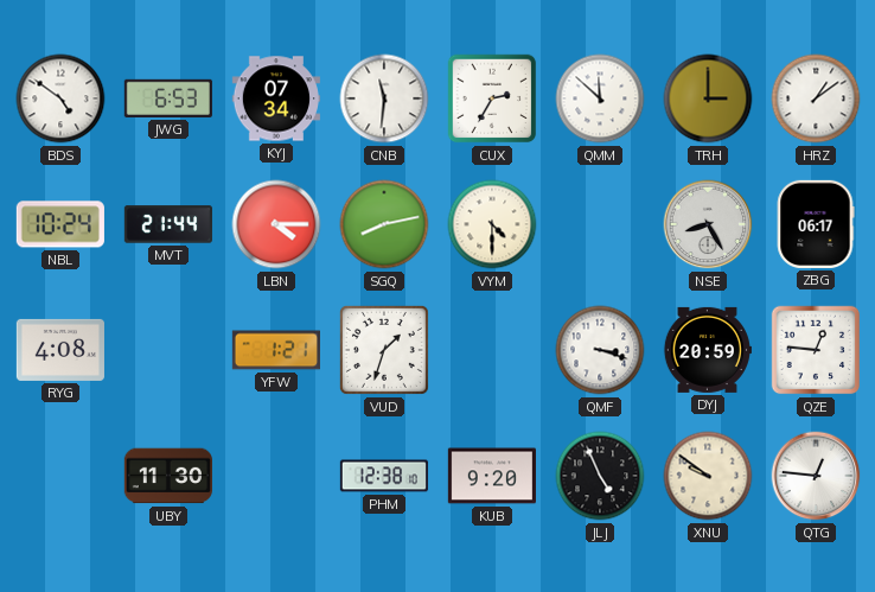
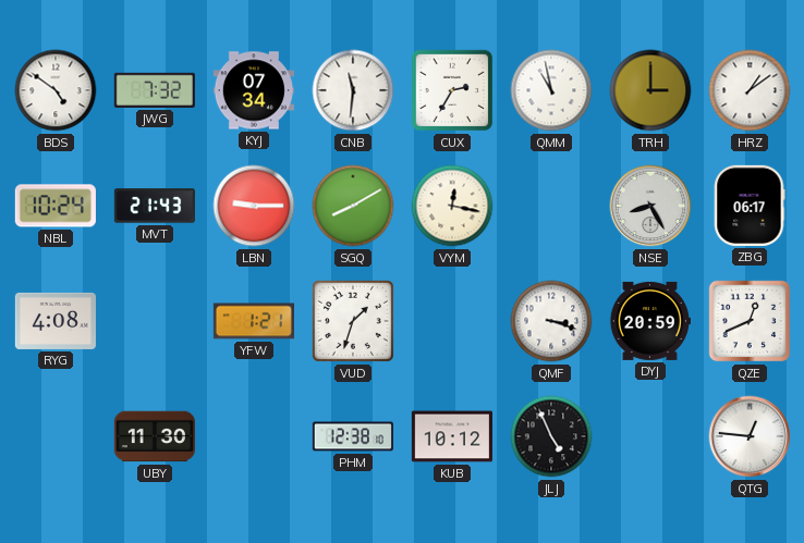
JWG: 6:53 -> 7:32 (155, 90)
QMM: 11:52 -> 10:58 (551, 90)
MVT: 21:44 -> 21:43 (155, 206)
LBN: 4:15 -> 9:15 (254, 206)
SGQ: 8:13 -> 8:10 (353, 206)
VYM: 4:30 -> 12:17 (452, 206)
QZE: 12:46 -> 12:41 (750, 321)
KUB: 9:20 -> 10:12 (451, 436)
XNU: 9:51 -> none (708, 476)
